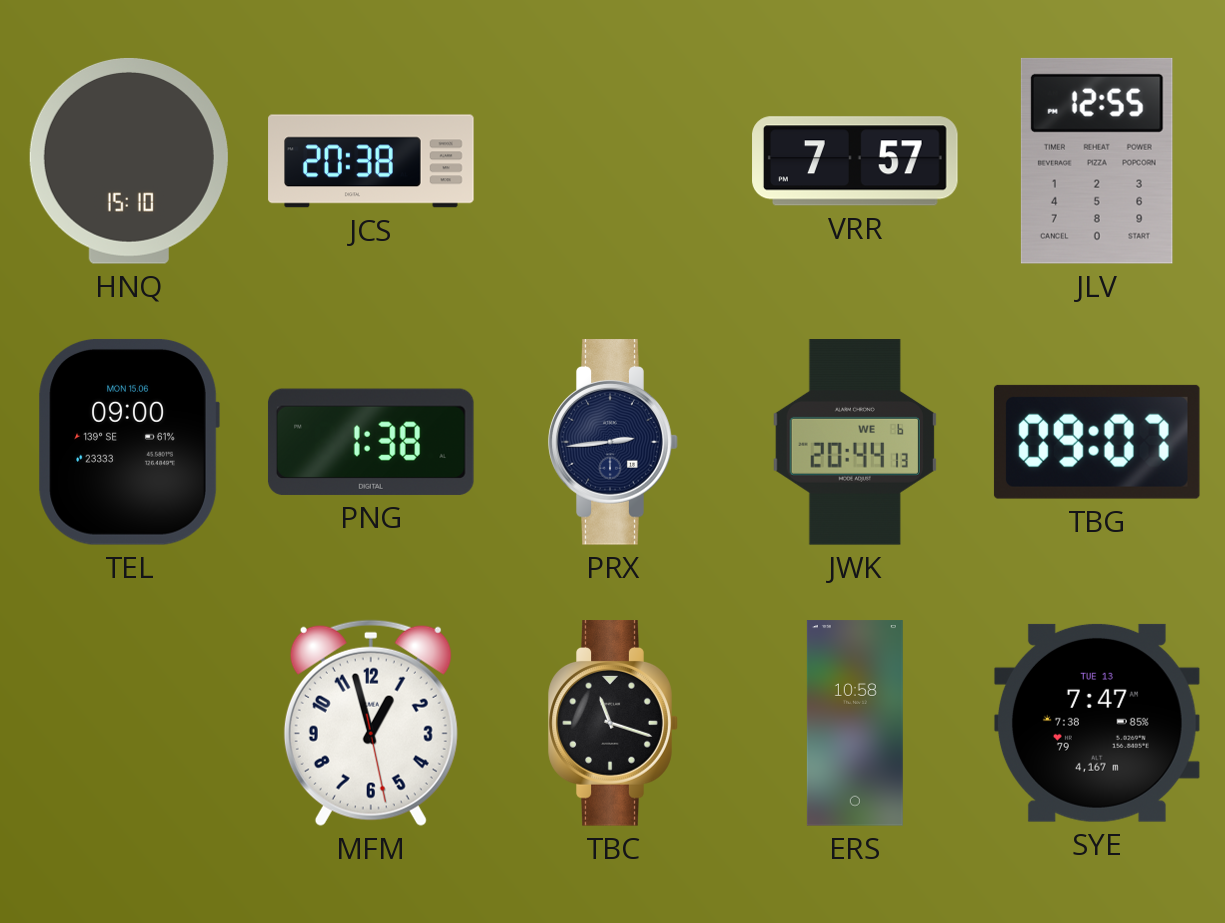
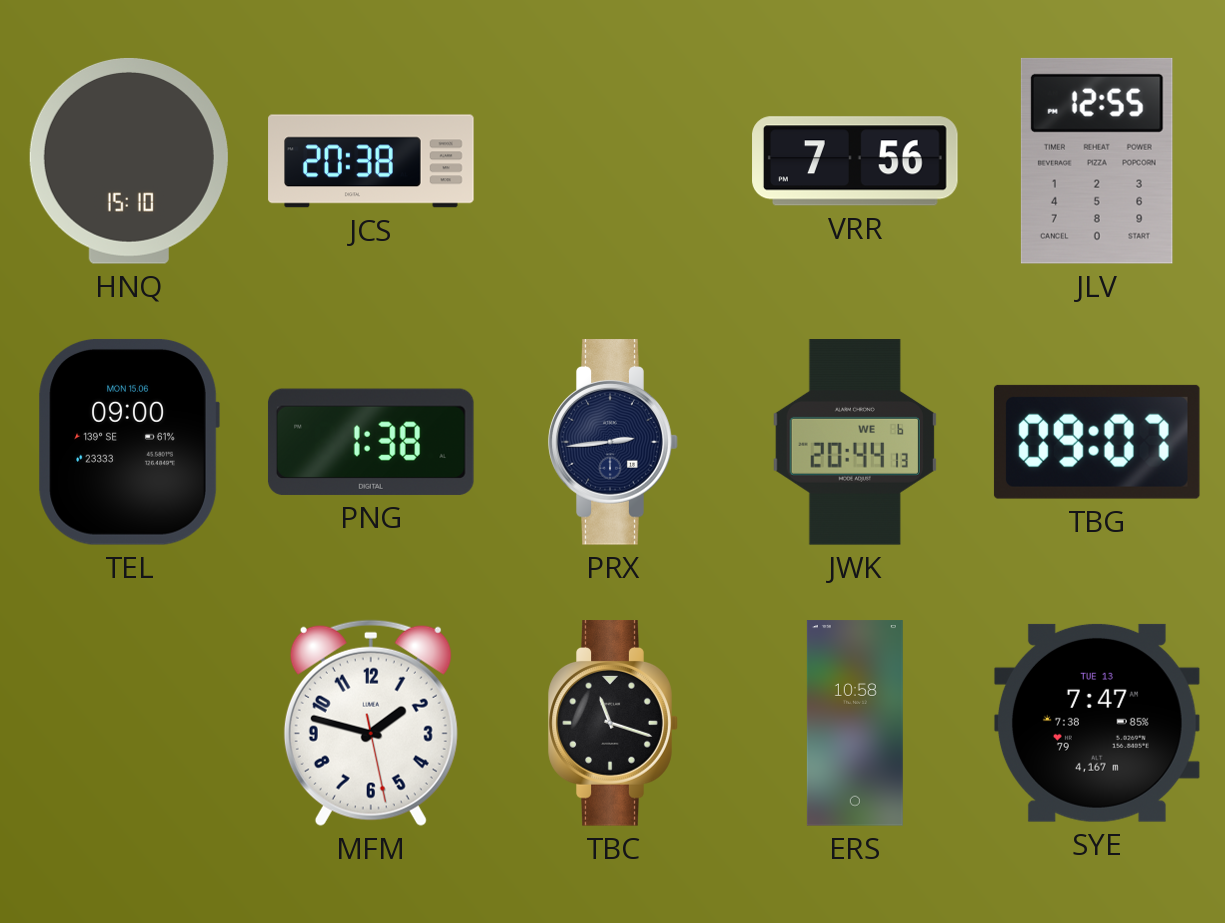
VRR: 7:57 -> 7:56 (855, 161)
MFM: 12:57 -> 1:47 (371, 723)
